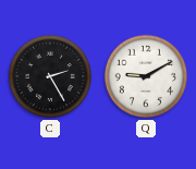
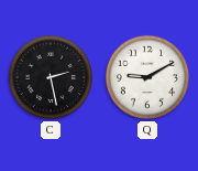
C: 2:25 -> 2:28 (51, 77)
